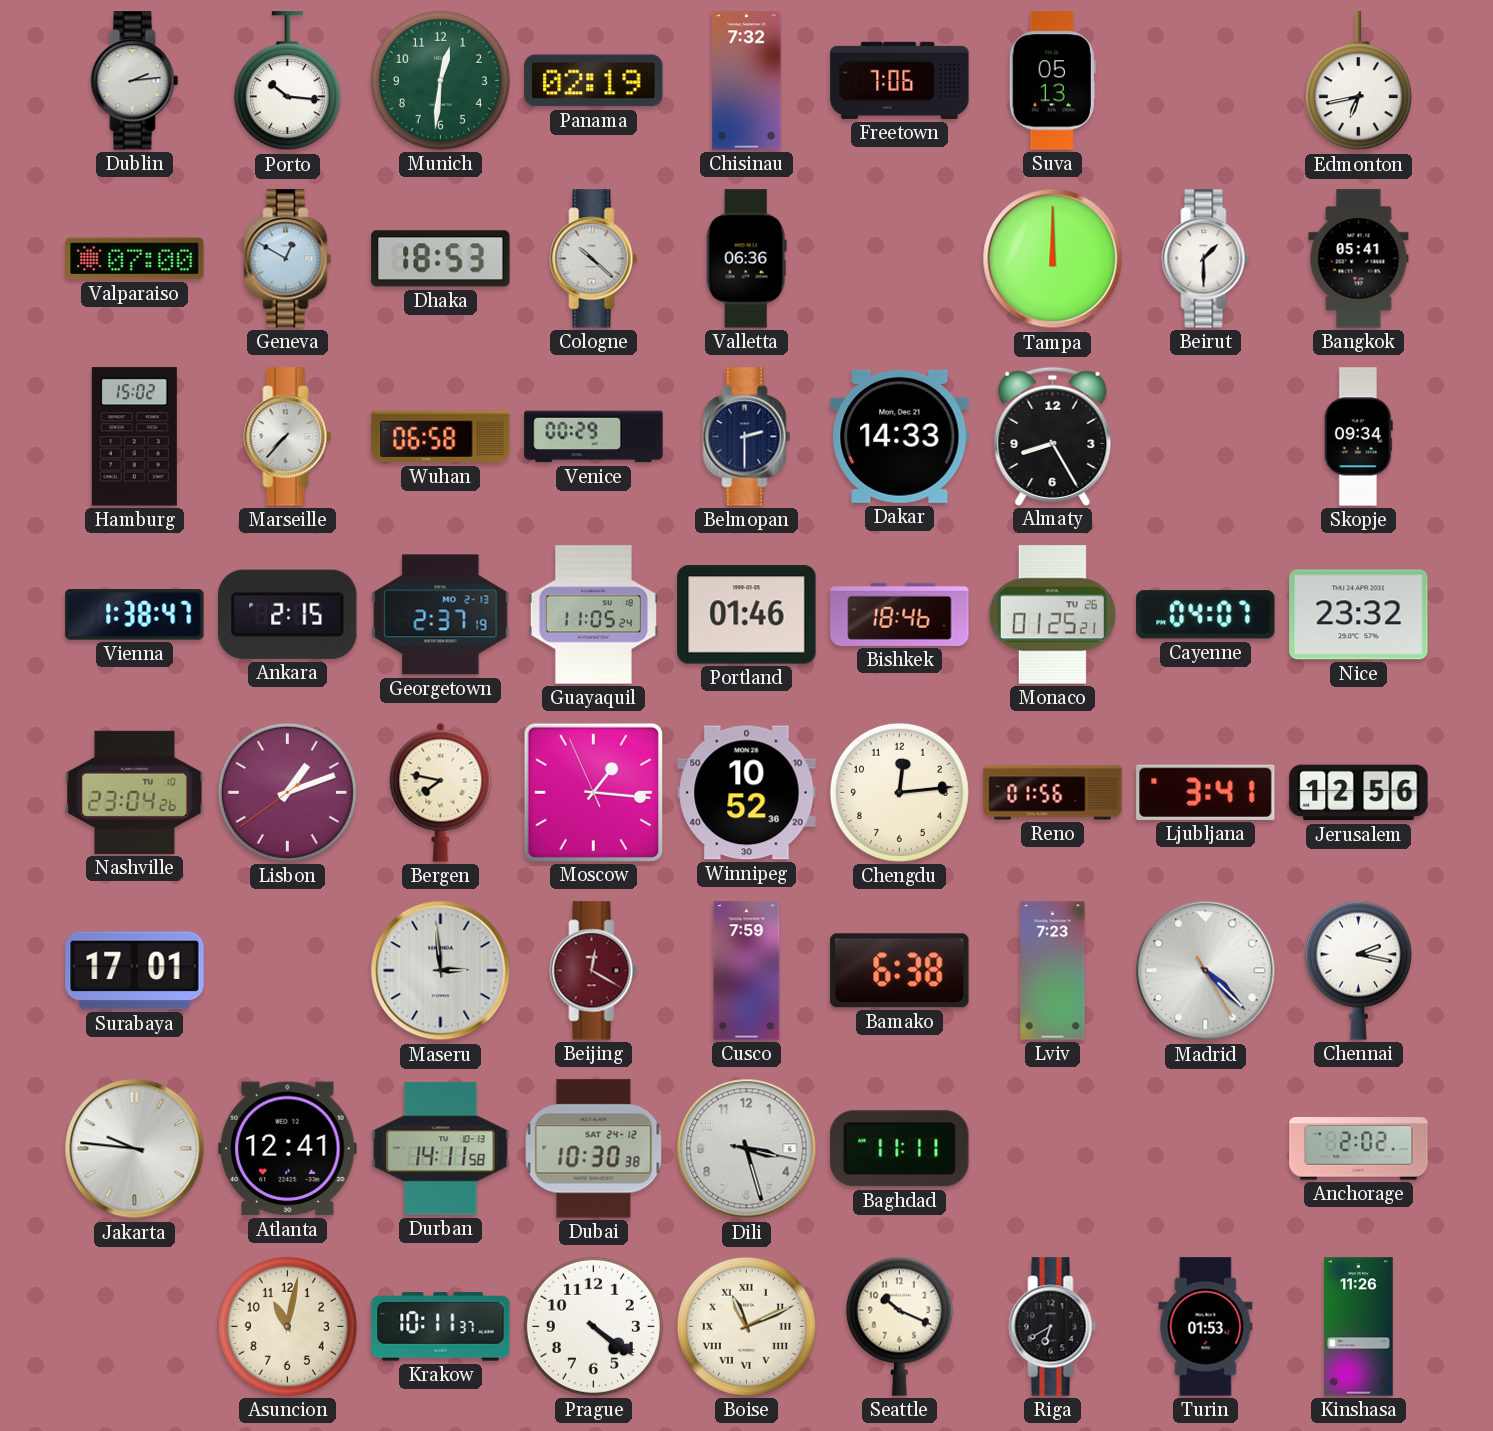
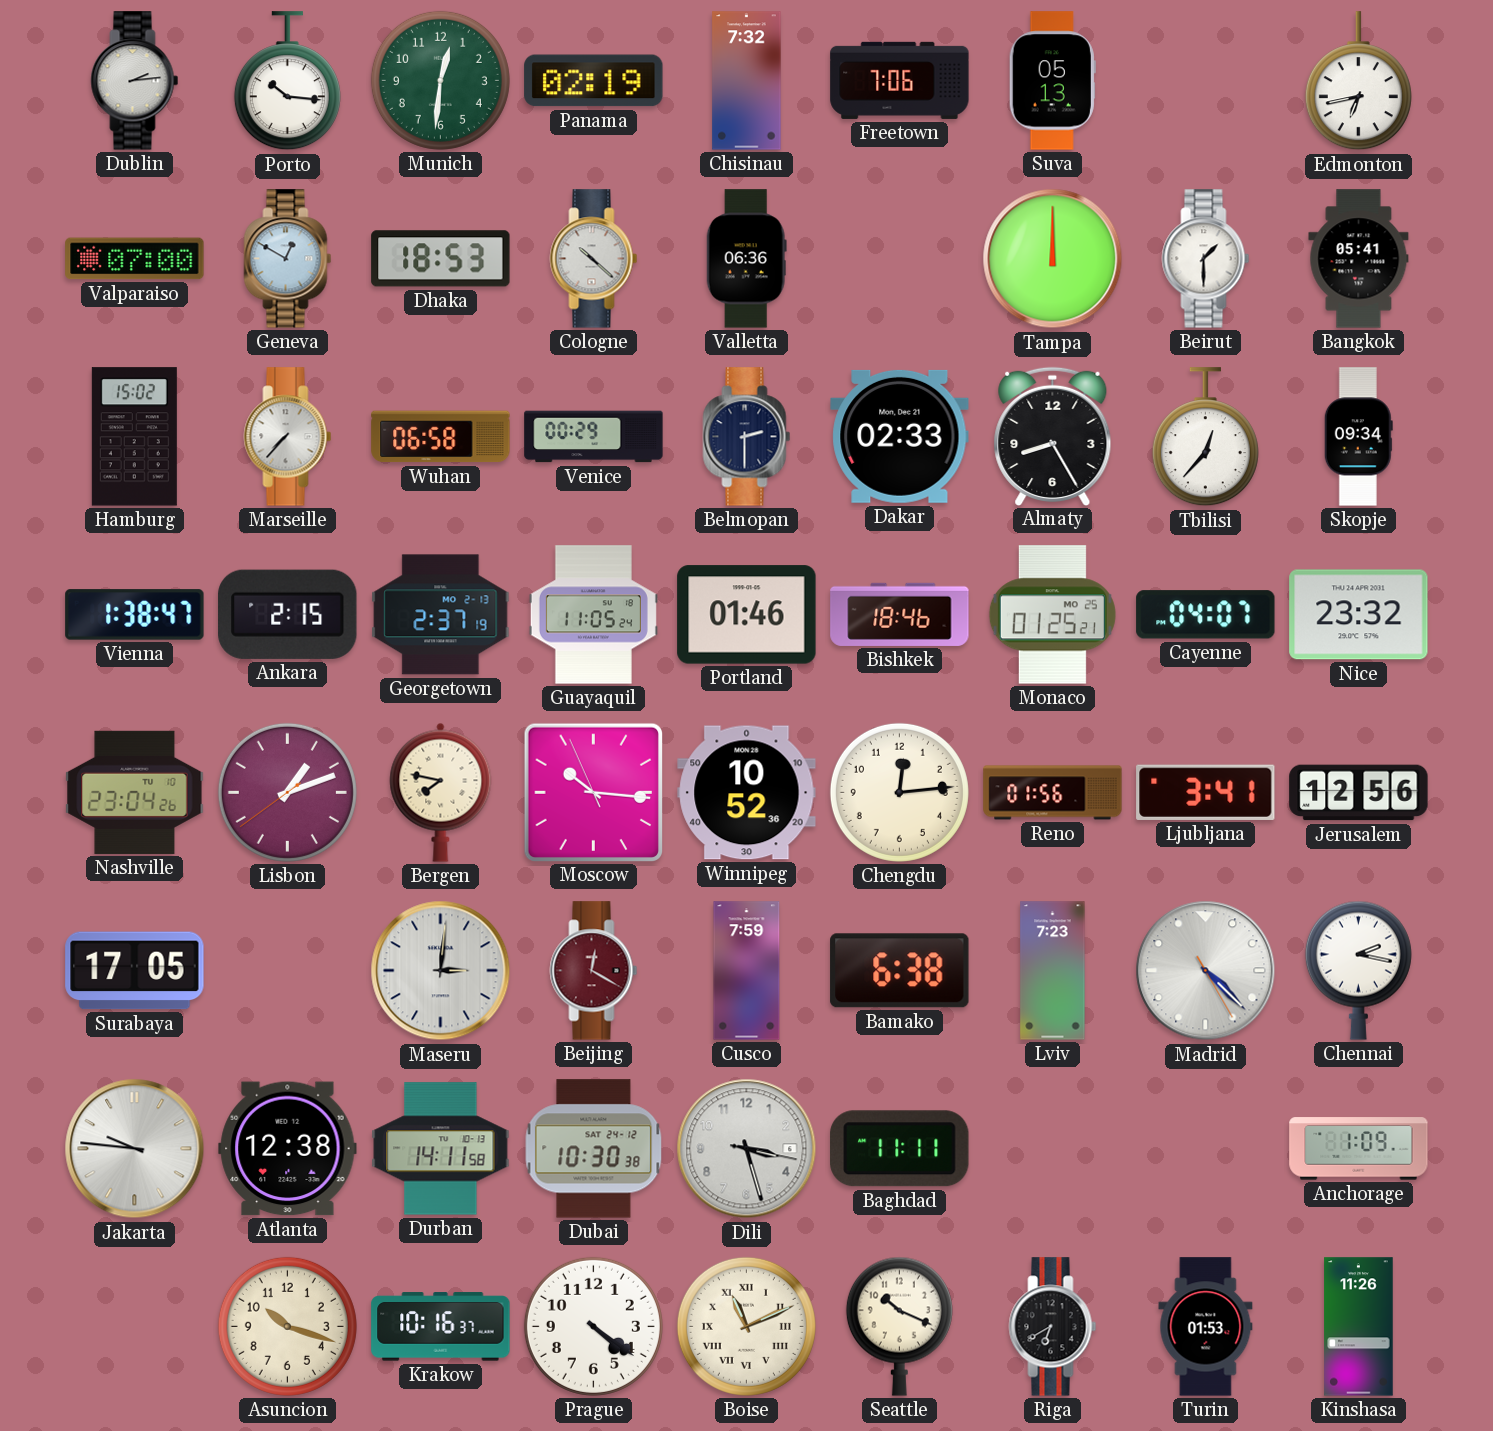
Dakar: 14:33 -> 02:33 (900, 436)
Tbilisi: none -> 12:37 (1205, 437)
Monaco date: TU 26 -> MO 25 (1052, 615)
Moscow: 1:15 -> 10:15 (593, 792)
Surabaya: 17:01 -> 17:05 (135, 971)
Maseru: 2:59 -> 3:01 (441, 971)
Atlanta: 12:41 -> 12:38 (288, 1149)
Anchorage: 2:02 -> 1:09 (1359, 1149)
Asuncion: 11:02 -> 10:18 (287, 1326)
Krakow: 10:11 -> 10:16 (441, 1327)
